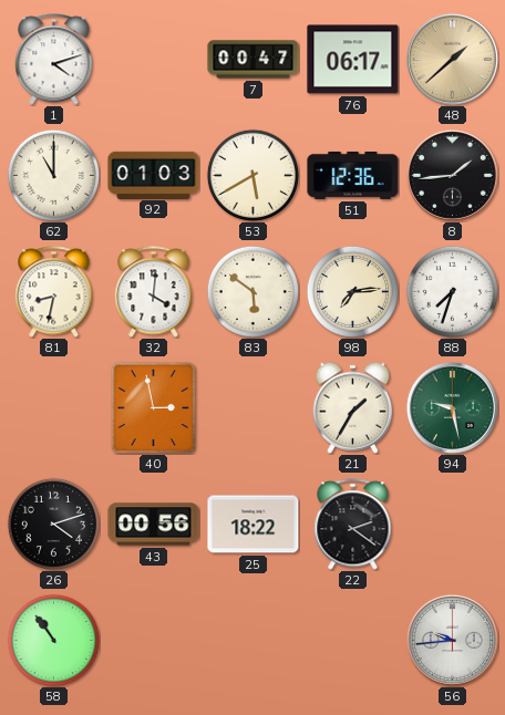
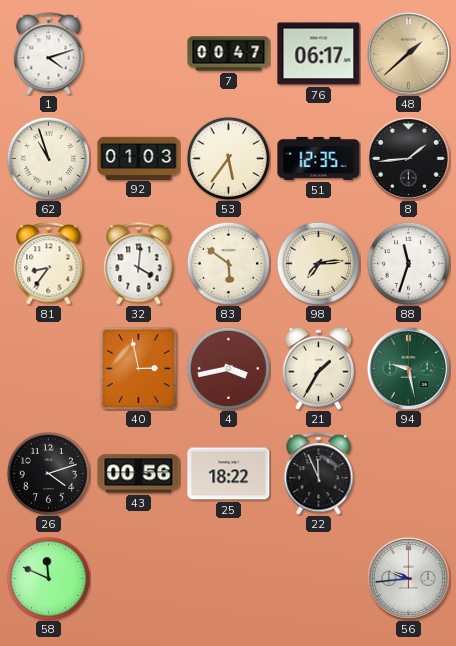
62: 11:00 -> 10:57 (48, 158)
53: 5:40 -> 5:36 (228, 158)
51: 12:36 -> 12:35 (319, 158)
81: 8:32 -> 8:36 (49, 264)
88: 7:33 -> 11:33 (408, 263)
4: none -> 3:43 (228, 368)
22: 2:21 -> 11:56 (319, 474)
58: 10:54 -> 11:49 (48, 578)
